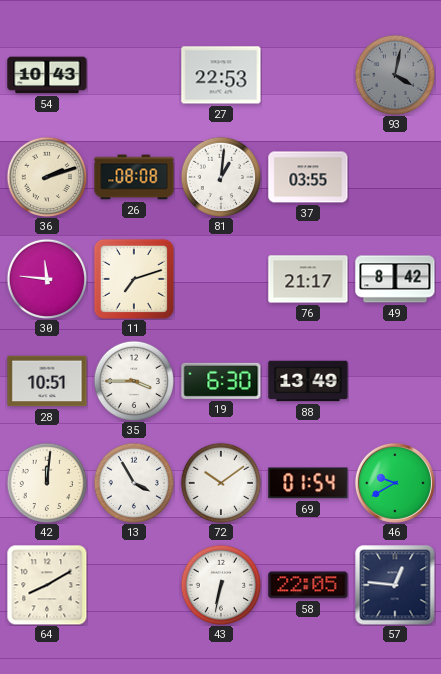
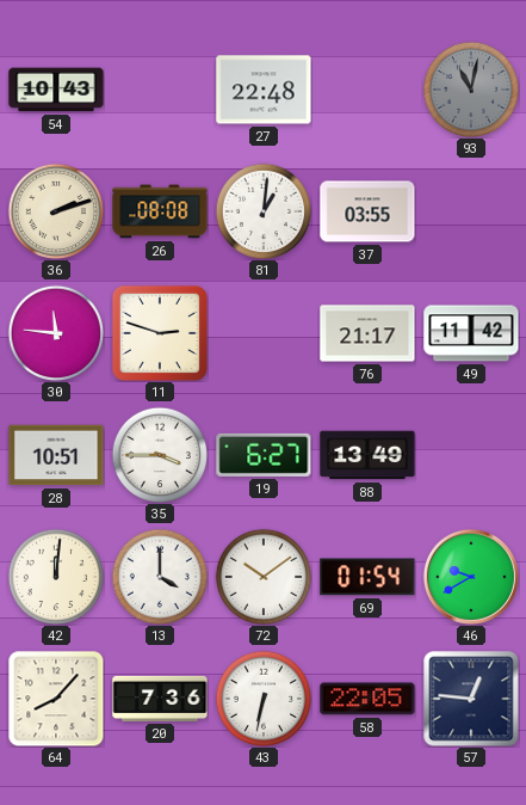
27: 22:53 -> 22:48 (264, 90)
93: 4:02 -> 11:02 (471, 90)
11: 7:12 -> 2:48 (160, 333)
49: 8:42 -> 11:42 (471, 333)
19: 6:30 -> 6:27 (264, 455)
13: 3:55 -> 4:00 (160, 577)
64: 8:10 -> 8:07 (56, 699)
20: none -> 7:36 (160, 699)
